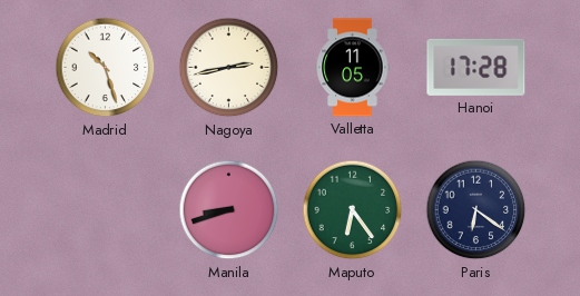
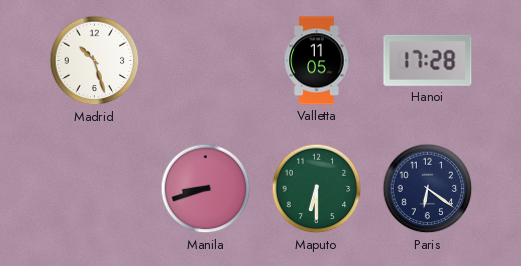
Nagoya: 2:43 -> none (229, 68)
Maputo: 6:24 -> 6:30 (317, 189)
